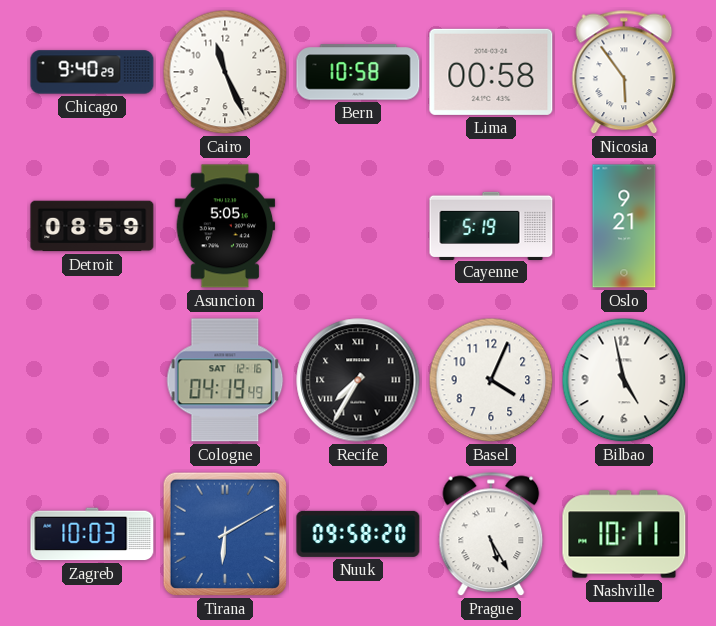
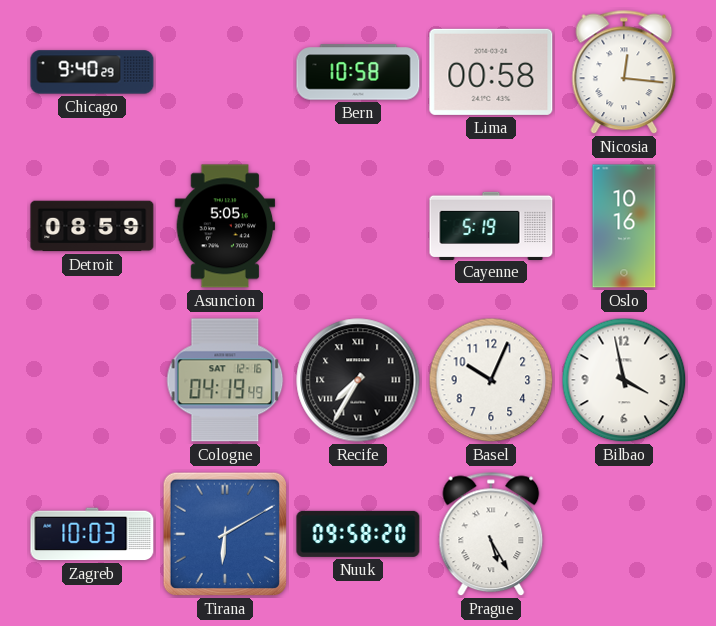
Cairo: 11:26 -> none (225, 72)
Nicosia: 5:54 -> 12:16 (624, 72)
Oslo: 9:21 -> 10:16 (624, 226)
Basel: 4:04 -> 10:04 (491, 380)
Bilbao: 4:58 -> 3:58 (624, 380)
Nashville: 10:11 -> none (624, 534)
